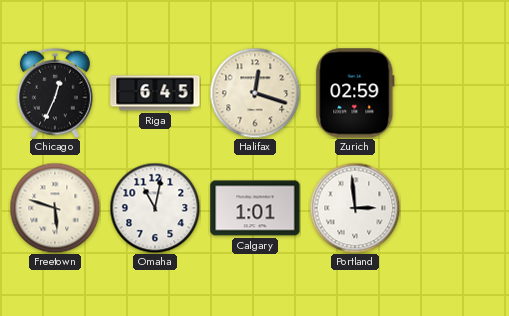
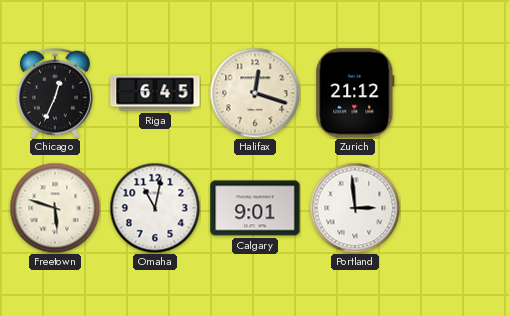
Zurich: 02:59 -> 21:12 (355, 93)
Calgary: 1:01 -> 9:01 (255, 208)
